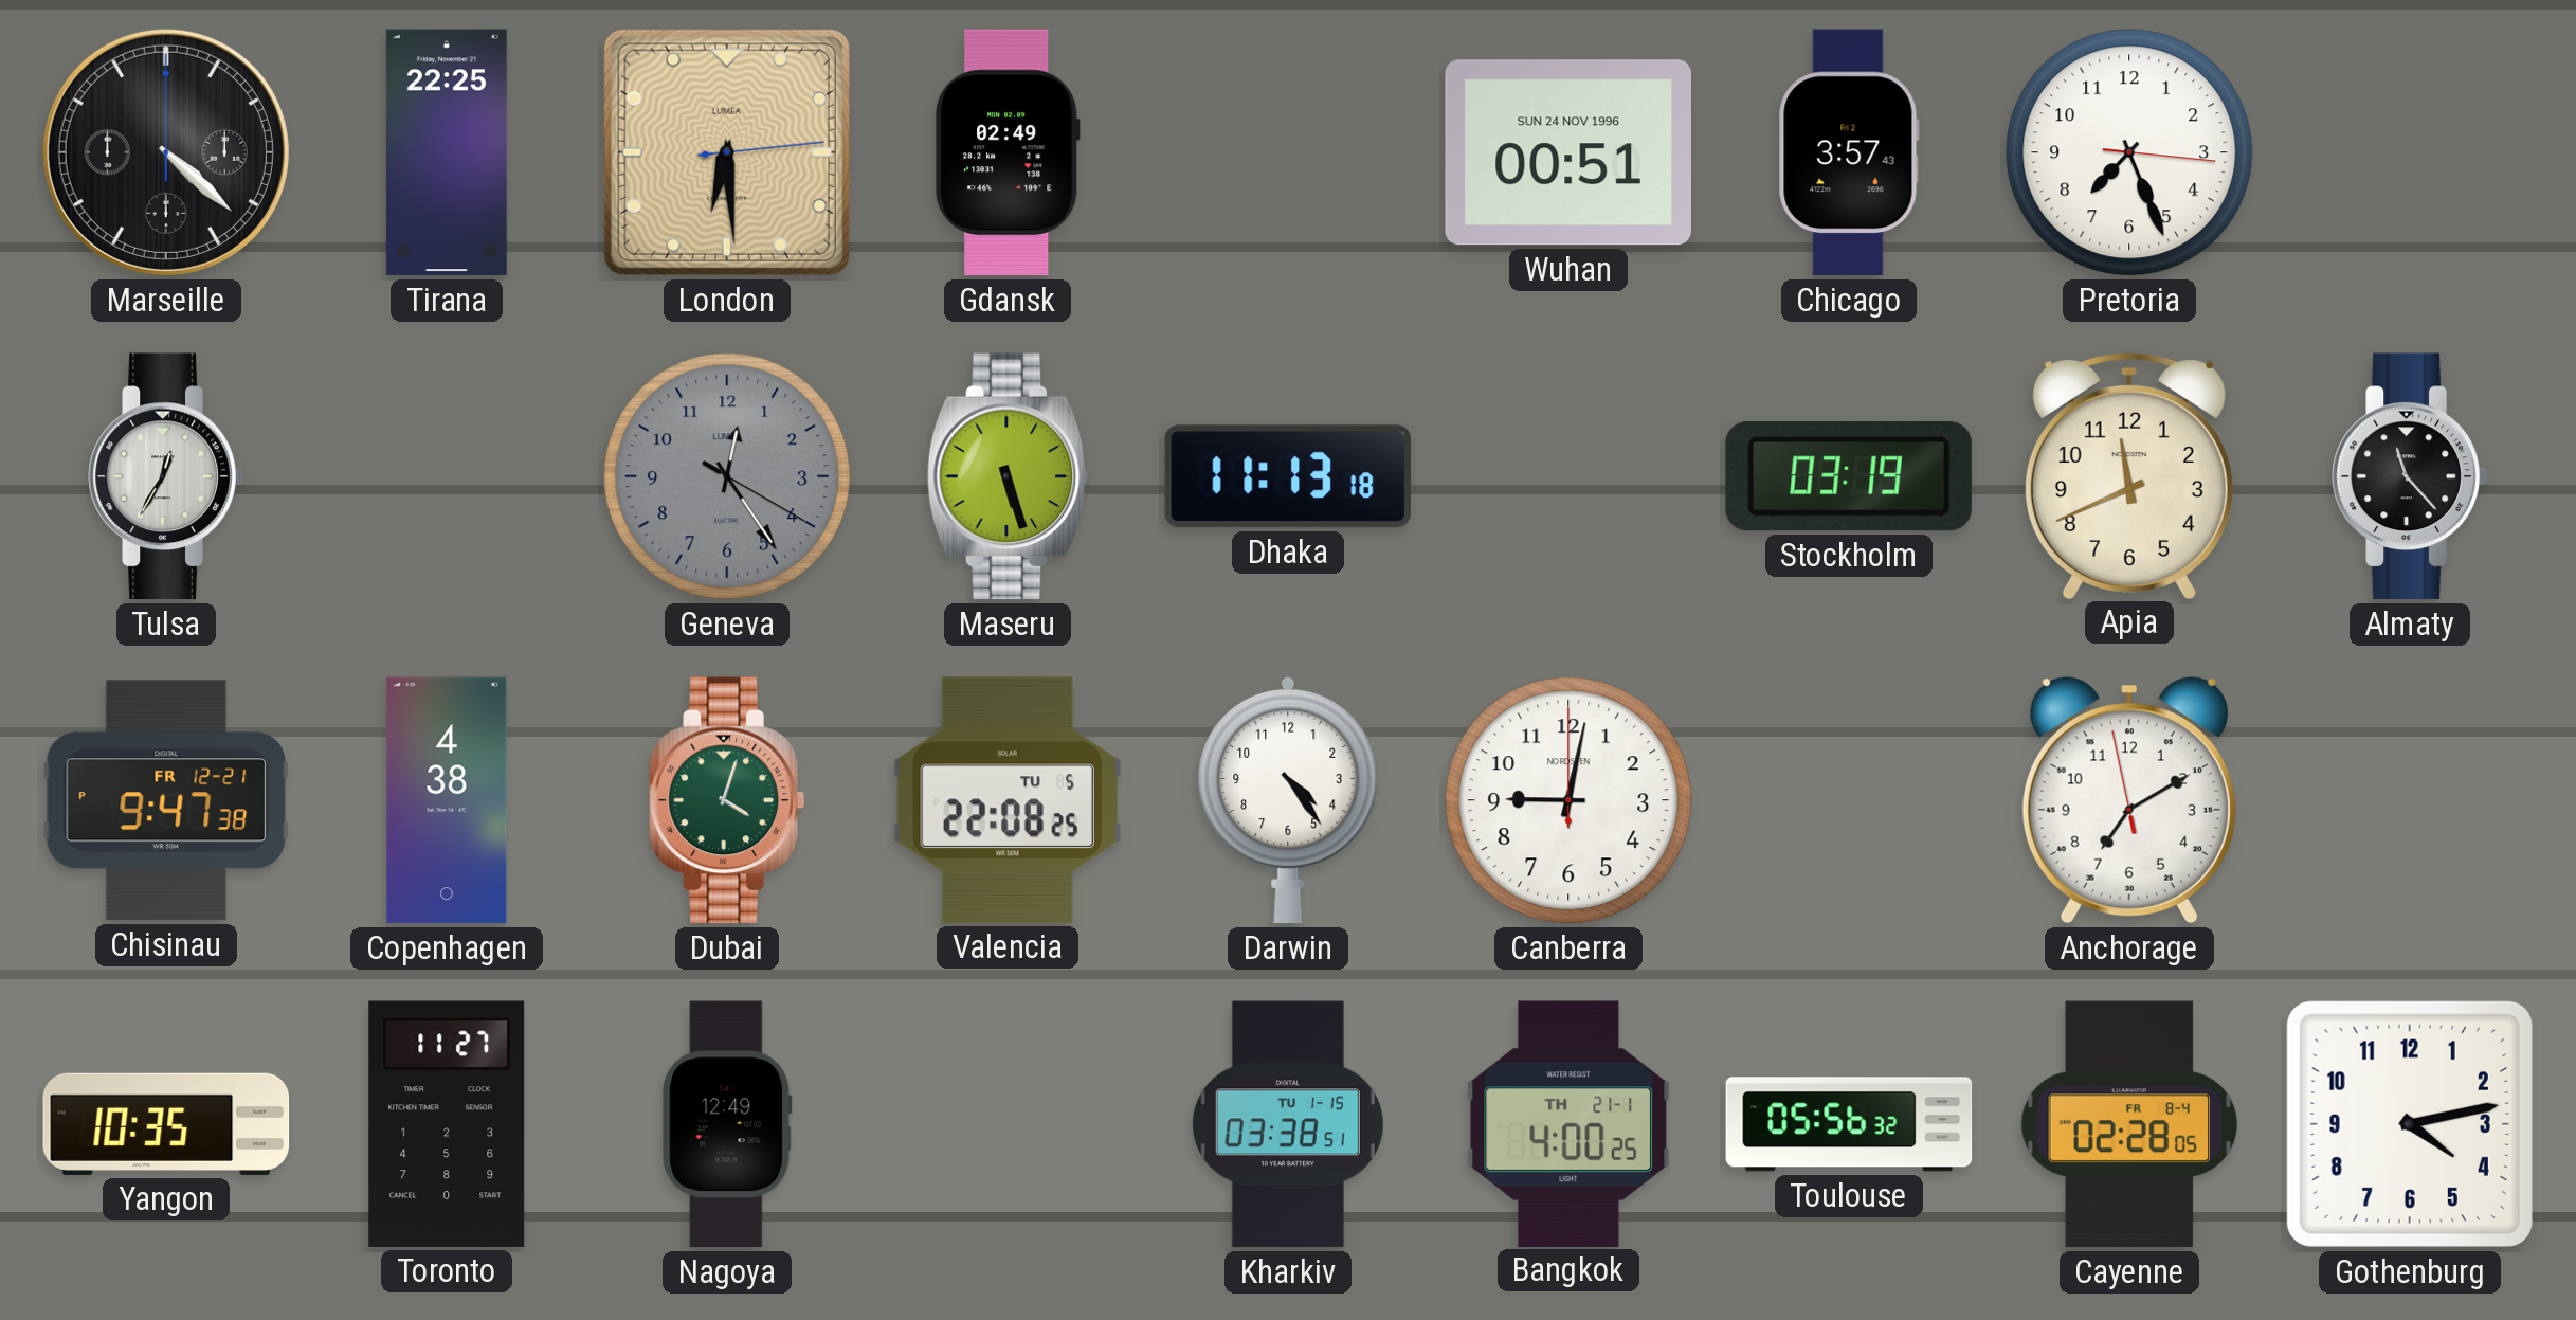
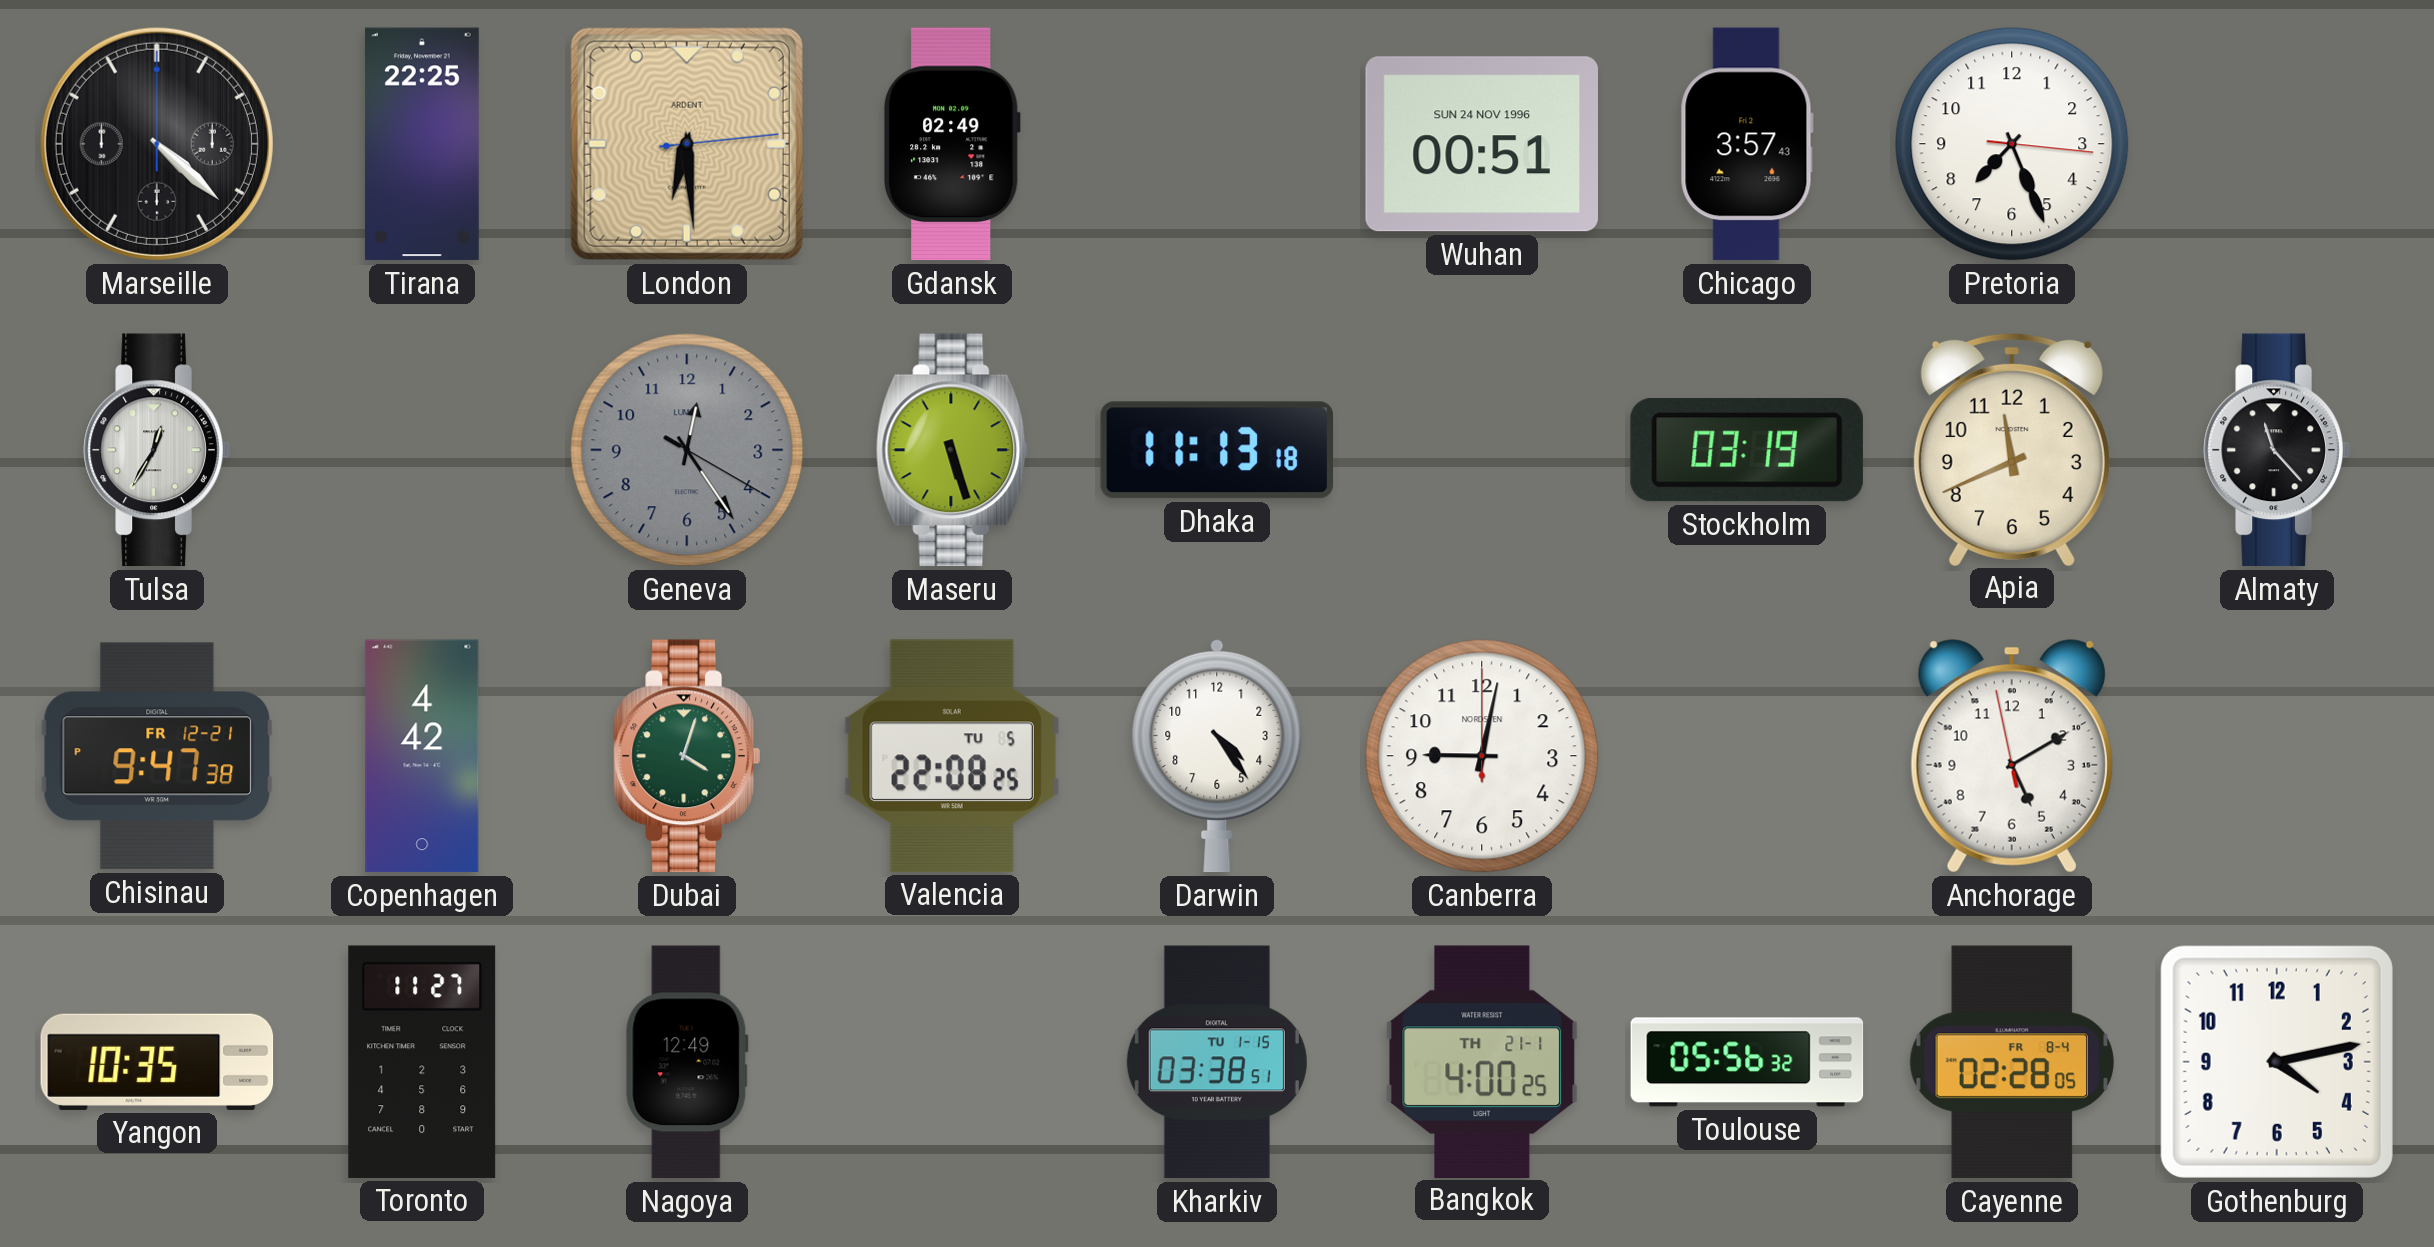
London brand: LUMEA -> ARDENT (687, 144)
Copenhagen: 4:38 -> 4:42 (422, 756)
Anchorage: 7:09 -> 5:09 (2012, 756)
